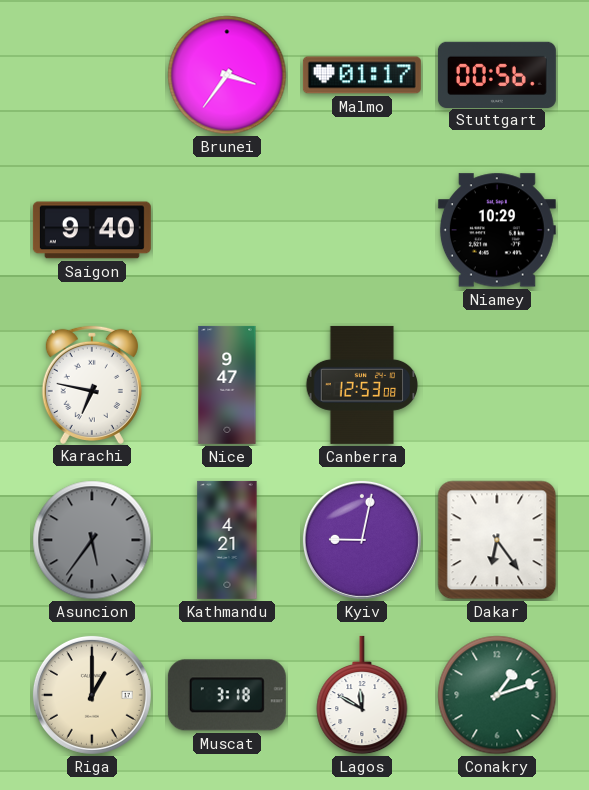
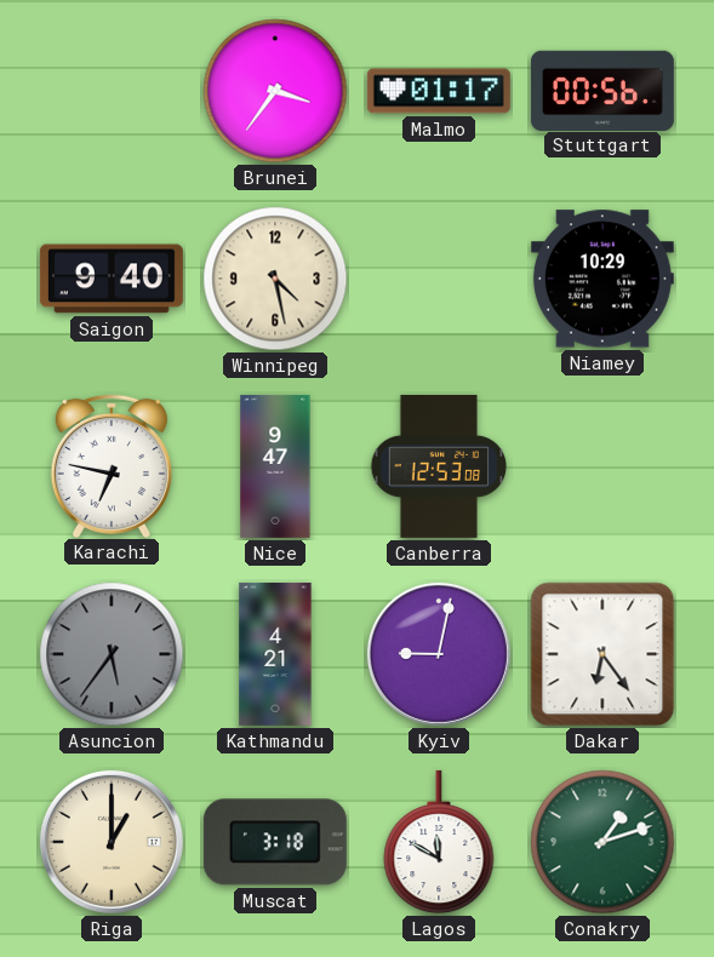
Winnipeg: none -> 4:28 (275, 279)
